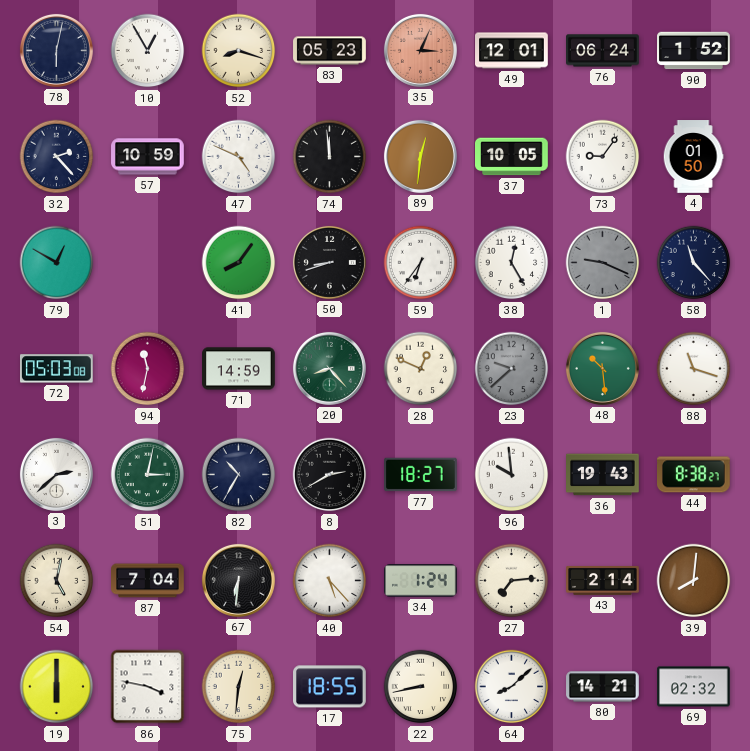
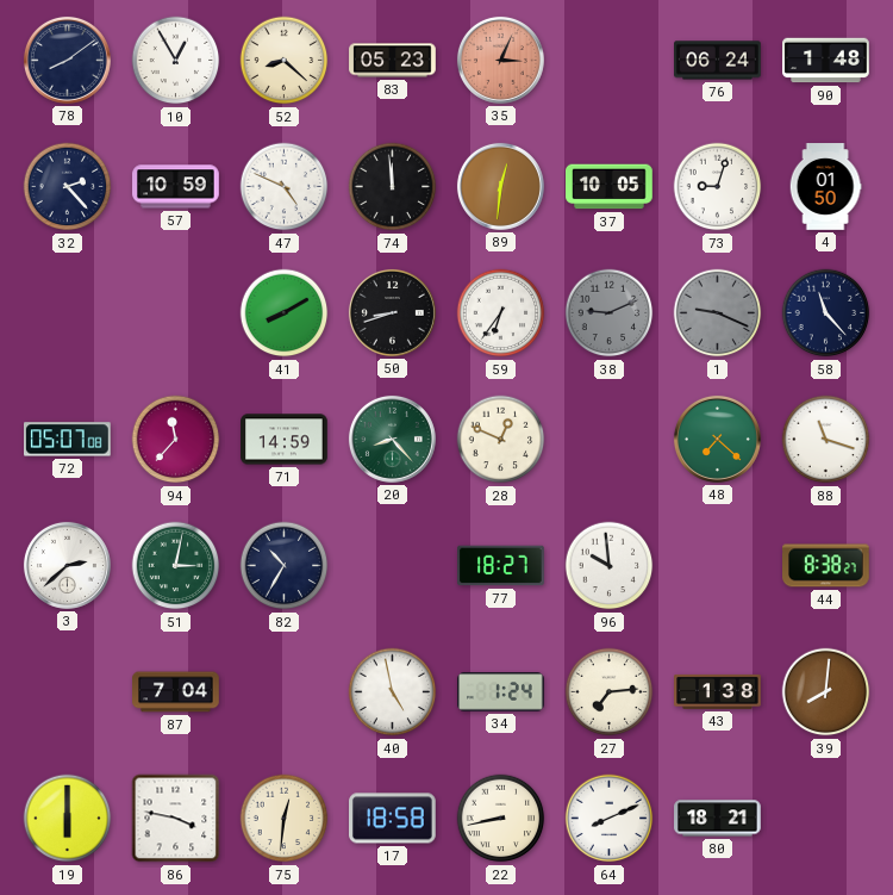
78: 6:02 -> 8:09 (67, 60)
52: 8:18 -> 8:22 (285, 61)
49: 12:01 -> none (512, 51)
90: 1:52 -> 1:48 (826, 61)
73: 9:06 -> 9:03 (718, 187)
79: 12:50 -> none (57, 263)
41: 8:06 -> 8:10 (285, 313)
38: 12:25 -> 9:11 (610, 313)
38 dial: white -> grey (610, 313)
72: 05:03 -> 05:07 (68, 440)
94: 11:32 -> 11:37 (176, 440)
23: 9:38 -> none (512, 369)
48: 10:29 -> 7:22 (717, 439)
8: 2:40 -> none (330, 475)
36: 19:43 -> none (603, 475)
54: 5:02 -> none (57, 581)
67: 6:31 -> none (238, 580)
40: 5:23 -> 4:58 (393, 692)
43: 2:14 -> 1:38 (718, 692)
17: 18:55 -> 18:58 (393, 819)
64: 8:08 -> 8:11 (610, 819)
80: 14:21 -> 18:21 (718, 819)
69: 02:32 -> none (694, 687)
